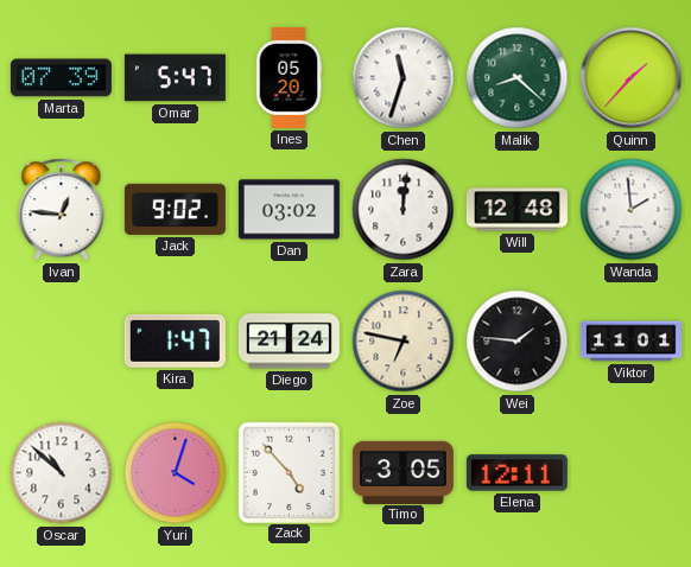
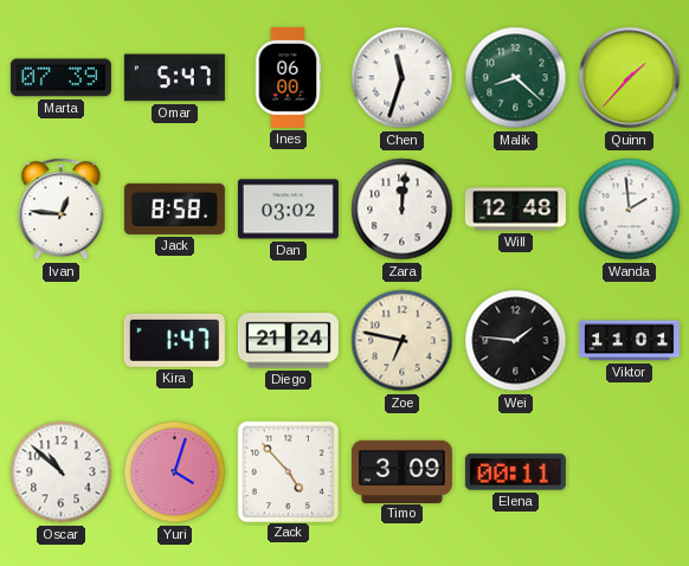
Ines: 05:20 -> 06:00 (288, 77)
Jack: 9:02 -> 8:58 (174, 208)
Timo: 3:05 -> 3:09 (401, 471)
Elena: 12:11 -> 00:11 (515, 472)
